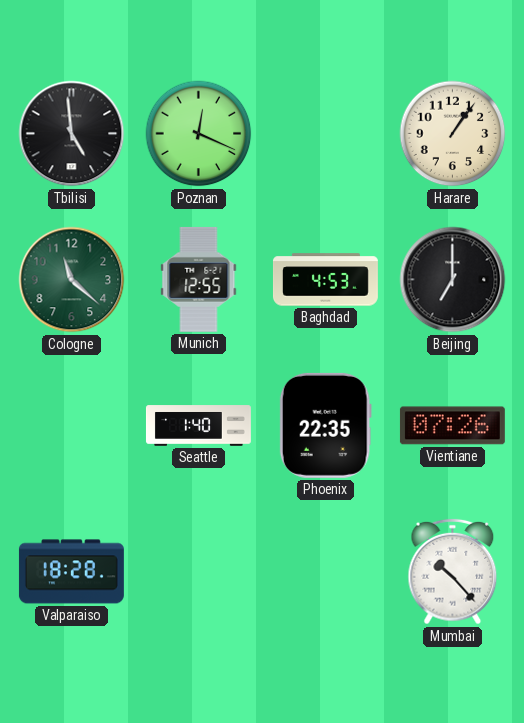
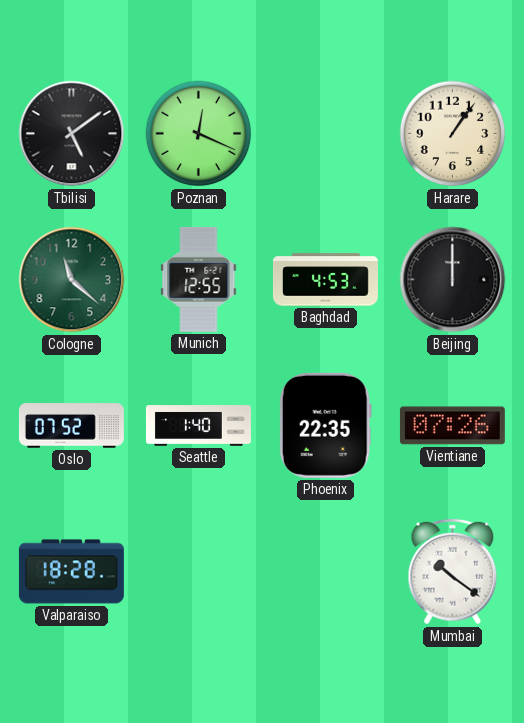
Tbilisi: 4:59 -> 5:09 (72, 134)
Beijing: 7:00 -> 12:00 (453, 280)
Oslo: none -> 07:52 (71, 426)
Mumbai: 10:23 -> 10:21 (453, 572)
